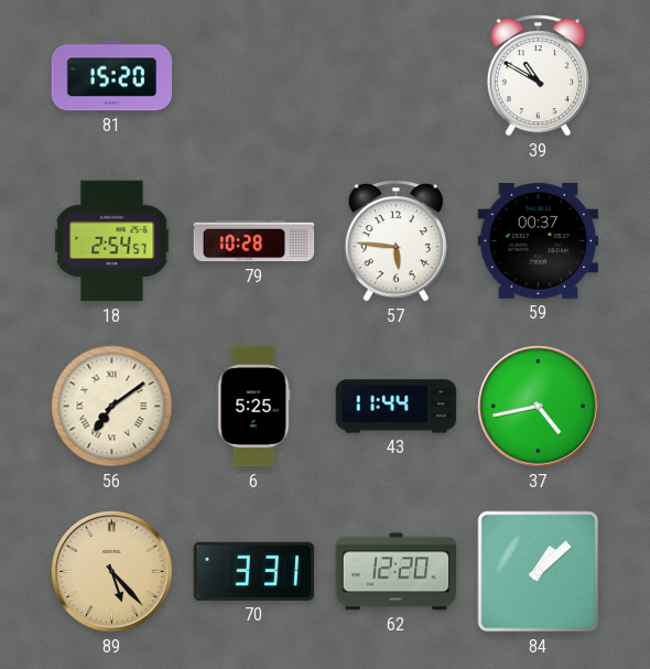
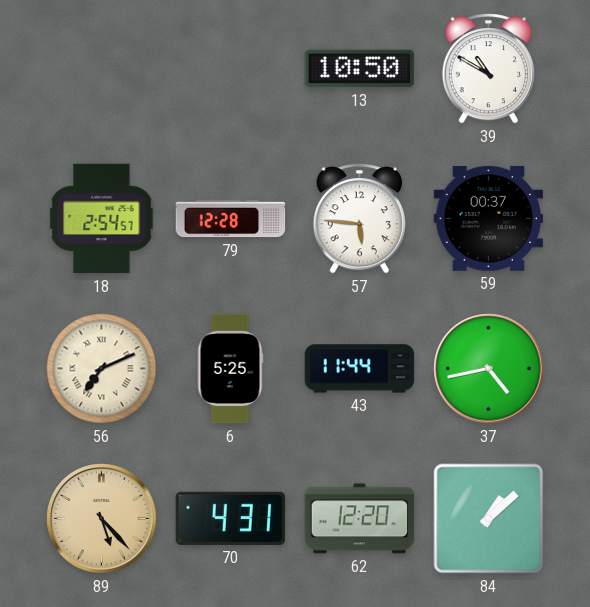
81: 15:20 -> none (112, 76)
13: none -> 10:50 (360, 69)
79: 10:28 -> 12:28 (231, 219)
56: 7:09 -> 7:11 (102, 369)
70: 3:31 -> 4:31 (231, 518)
